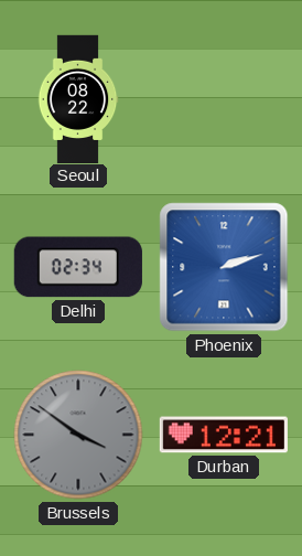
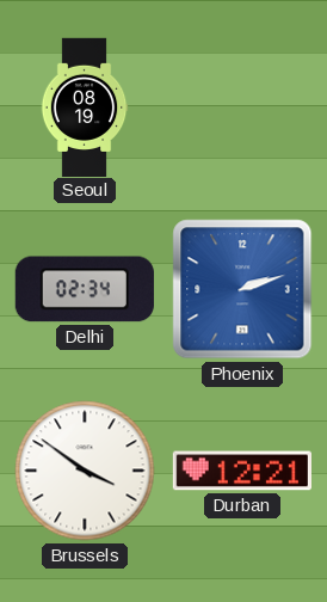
Seoul: 08:22 -> 08:19 (85, 106)
Brussels dial: grey -> white (85, 471)
